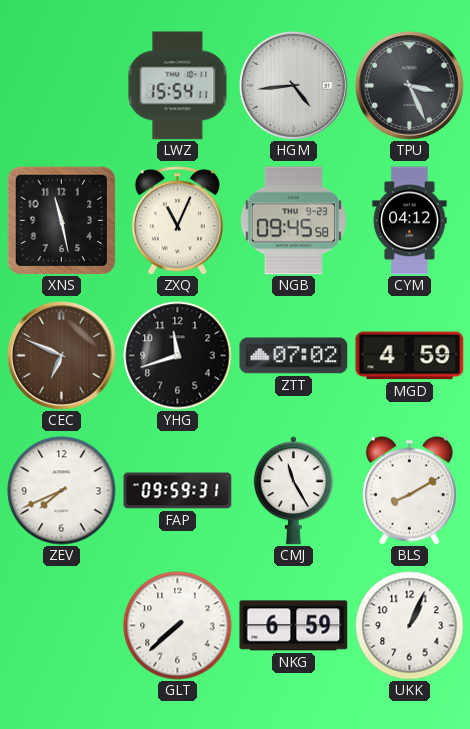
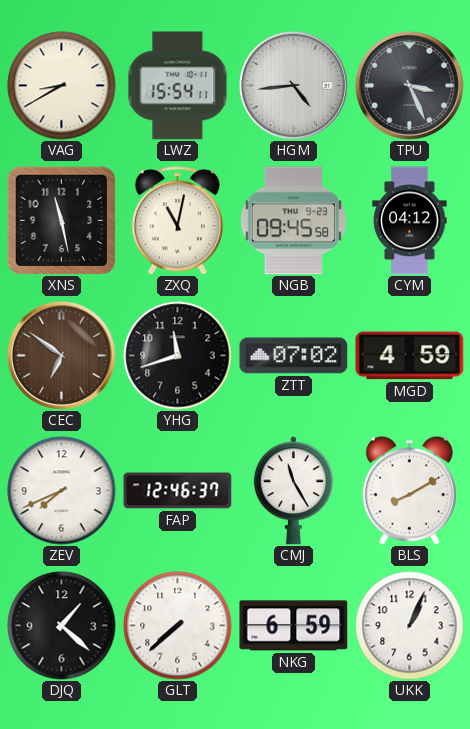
VAG: none -> 8:40 (62, 86)
ZXQ: 11:04 -> 11:02 (177, 221)
CEC: 6:49 -> 6:51 (61, 355)
FAP: 09:59 -> 12:46 (178, 491)
DJQ: none -> 1:22 (62, 626)
